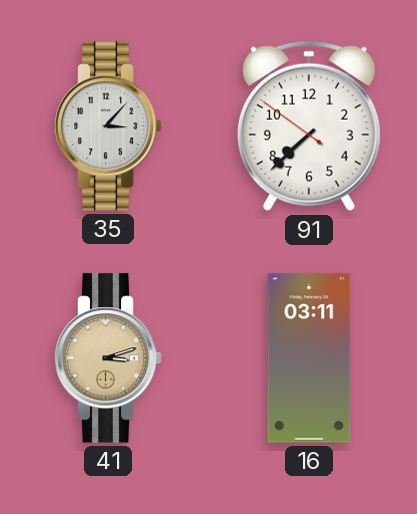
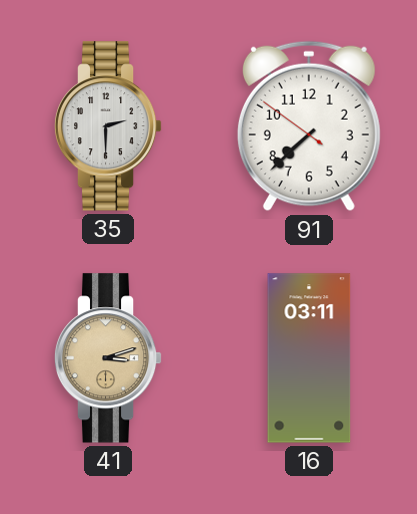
35: 3:07 -> 2:30 (108, 126)
